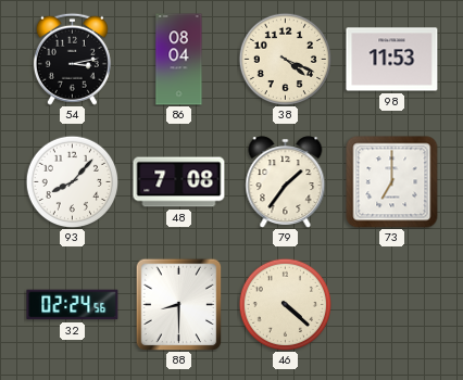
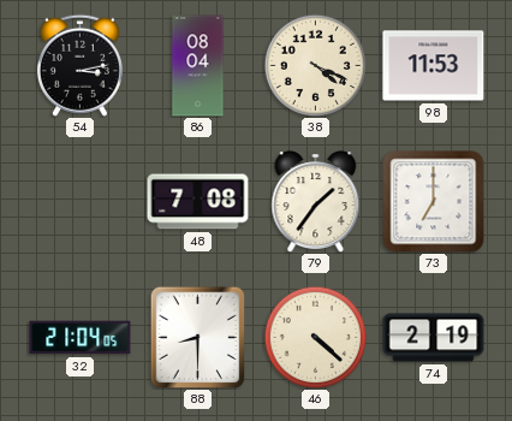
93: 8:07 -> none (72, 181)
32: 02:24 -> 21:04 (81, 338)
74: none -> 2:19 (434, 338)
